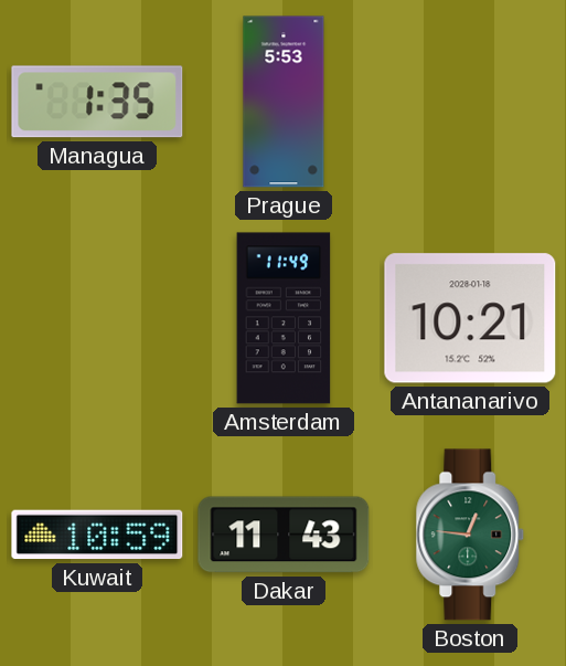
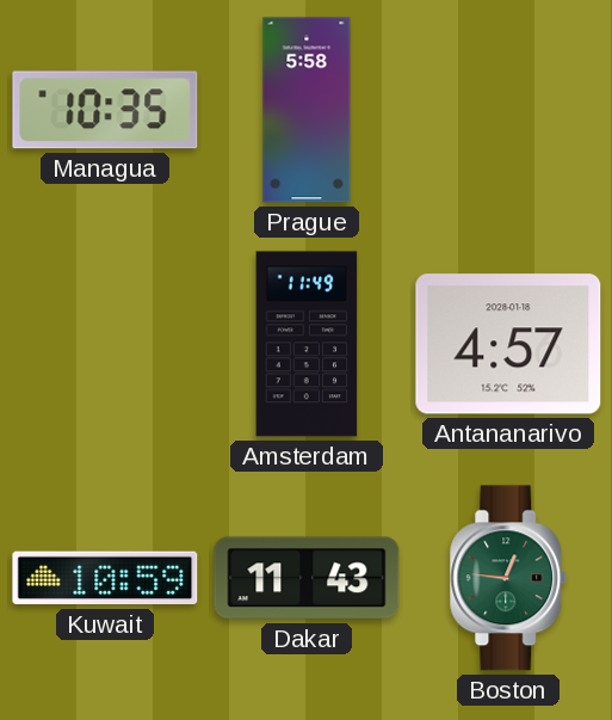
Managua: 1:35 -> 10:35 (105, 110)
Prague: 5:53 -> 5:58 (307, 110)
Antananarivo: 10:21 -> 4:57 (508, 344)
